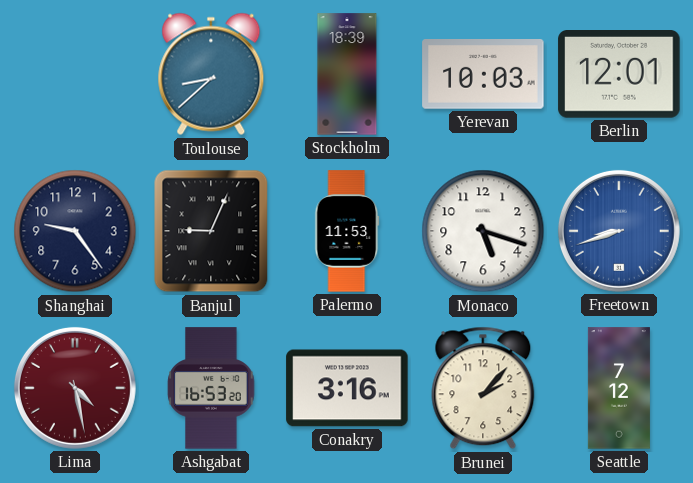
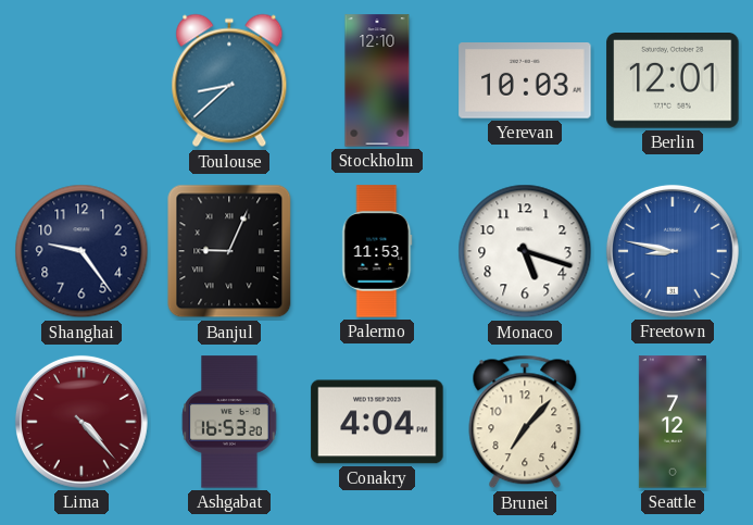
Stockholm: 18:39 -> 12:10 (377, 80)
Freetown: 8:42 -> 8:47 (673, 251)
Lima: 4:28 -> 4:23 (81, 422)
Conakry: 3:16 -> 4:04 (377, 422)
Brunei: 2:07 -> 7:07 (525, 422)
